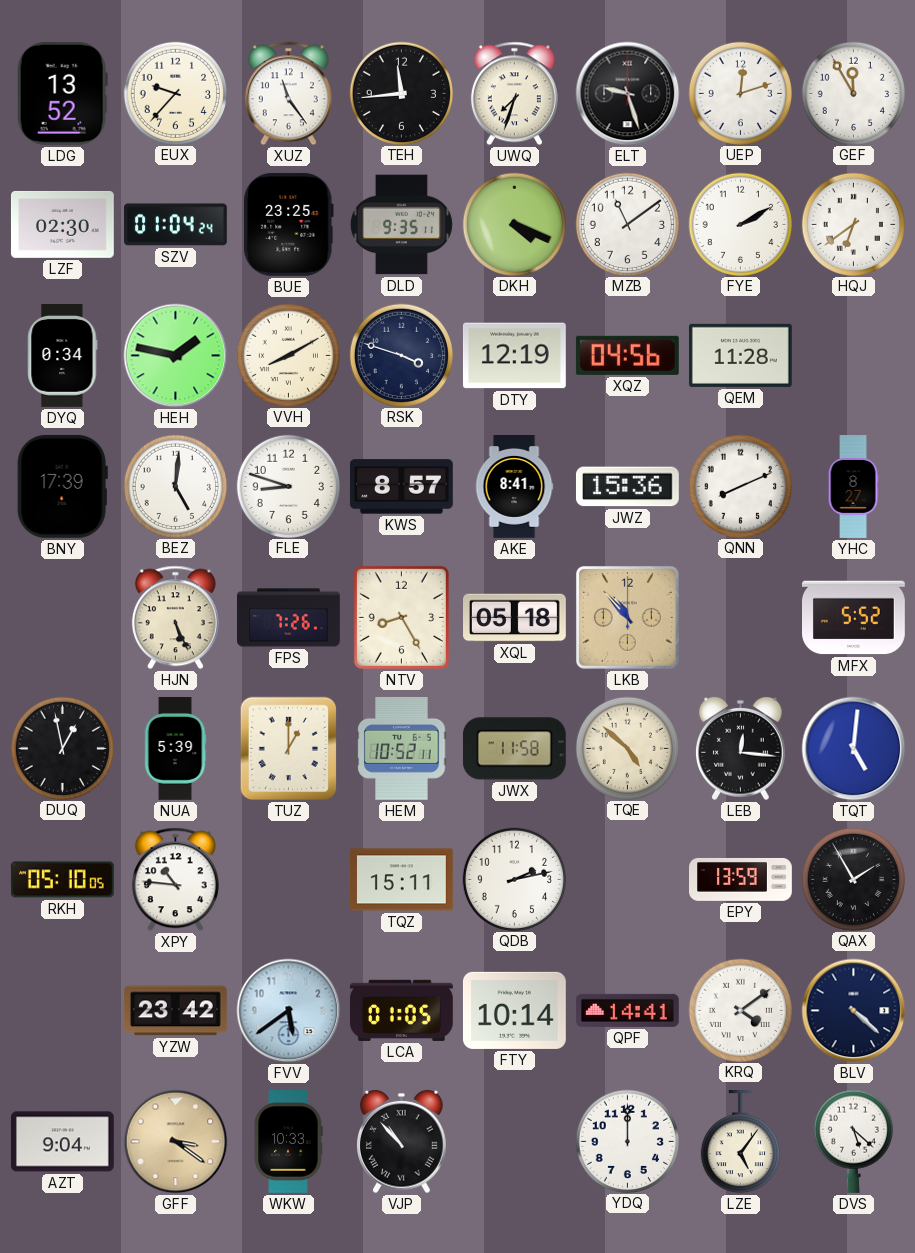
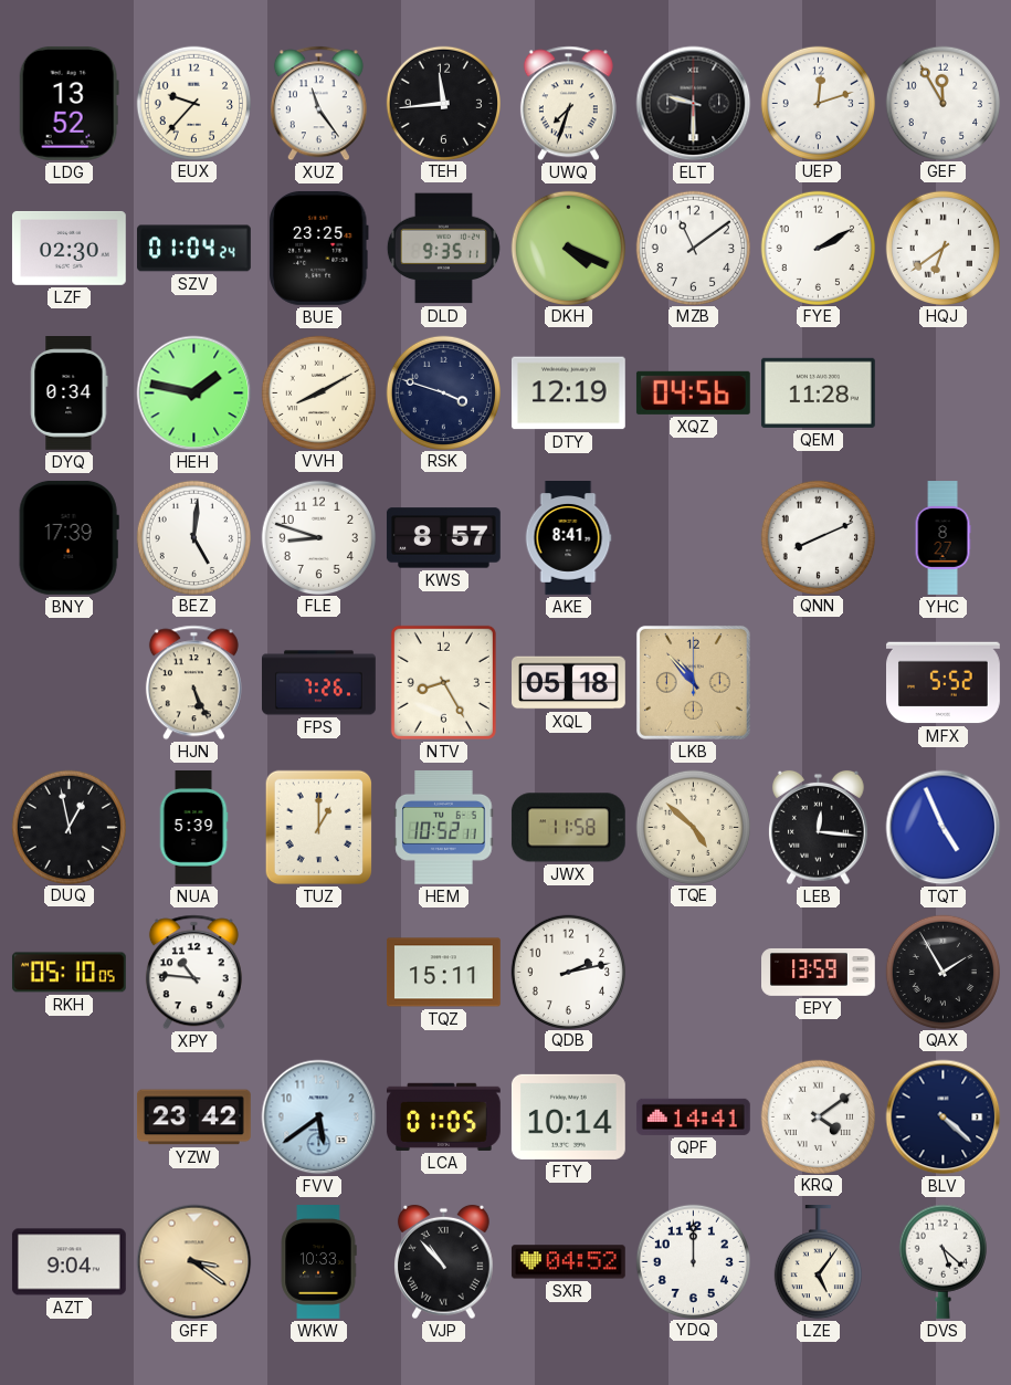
ELT: 9:27 -> 9:30 (694, 104)
JWZ: 15:36 -> none (627, 487)
TQT: 5:01 -> 4:56 (944, 828)
SXR: none -> 04:52 (568, 1262)
